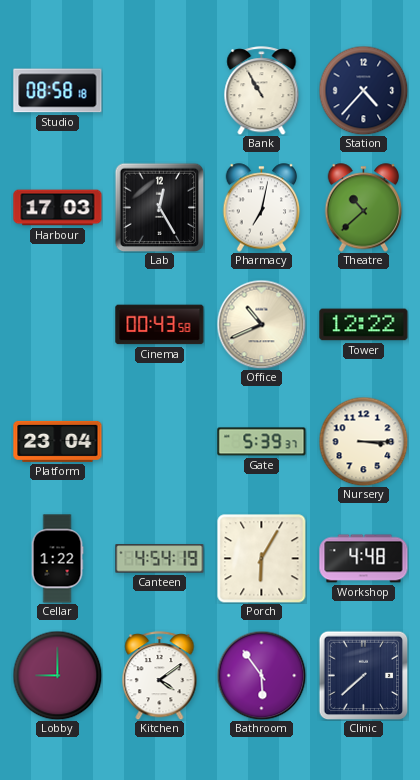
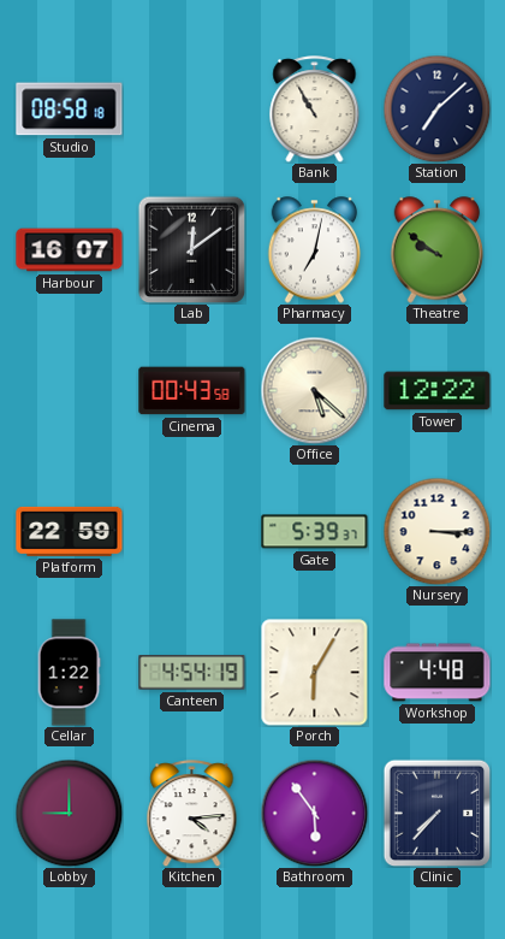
Station: 4:37 -> 7:08 (436, 108)
Harbour: 17:03 -> 16:07 (70, 250)
Lab: 12:25 -> 12:09 (191, 249)
Theatre: 10:38 -> 9:51 (438, 250)
Office: 10:41 -> 5:22 (314, 390)
Platform: 23:04 -> 22:59 (70, 531)
Kitchen: 4:09 -> 4:14 (192, 814)
Clinic: 7:38 -> 7:37 (436, 813)
